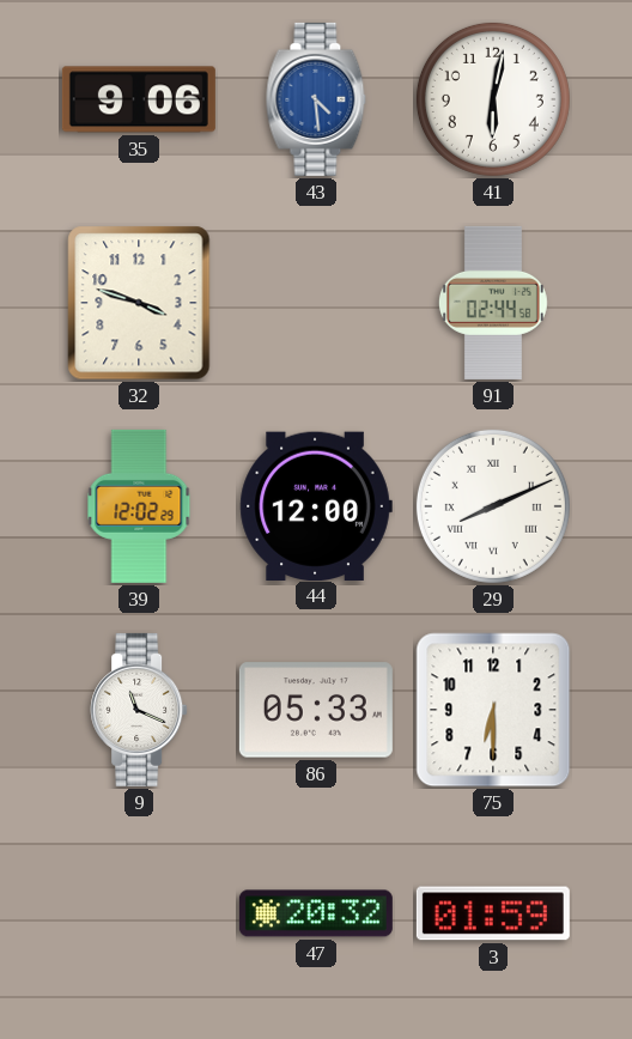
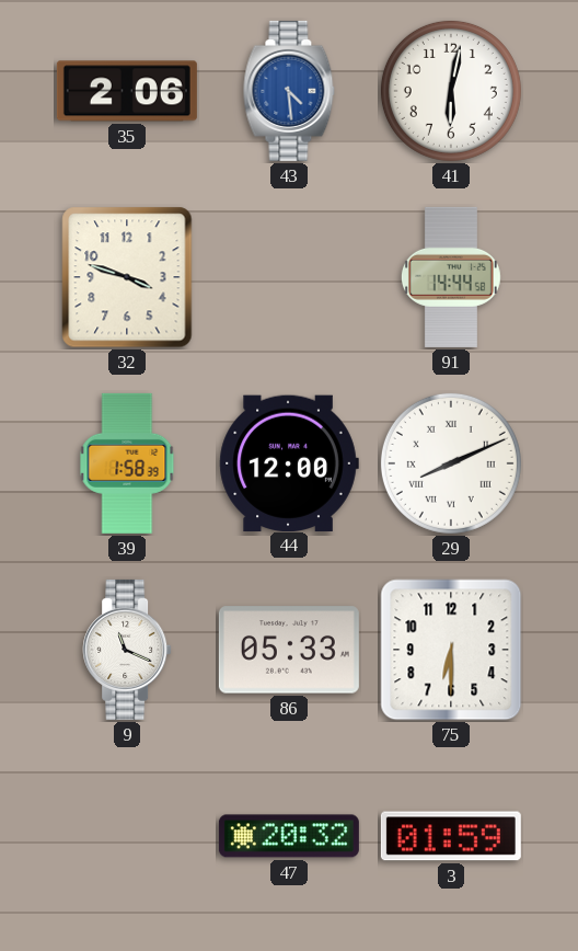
35: 9:06 -> 2:06 (127, 91)
91: 02:44 -> 14:44 (451, 277)
39: 12:02 -> 1:58 (127, 463)
